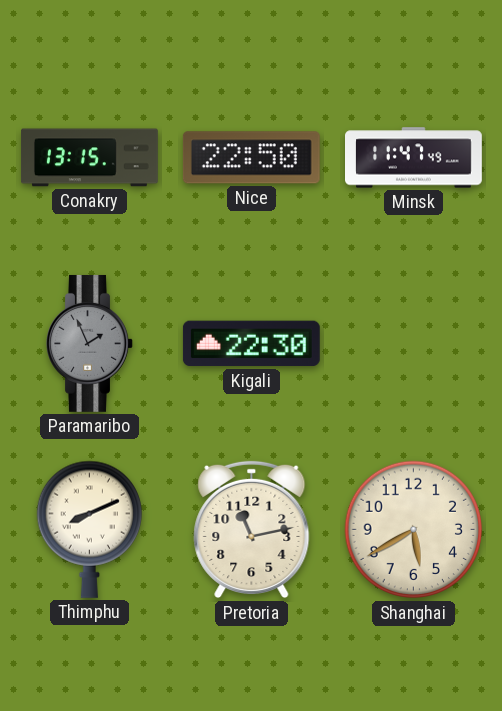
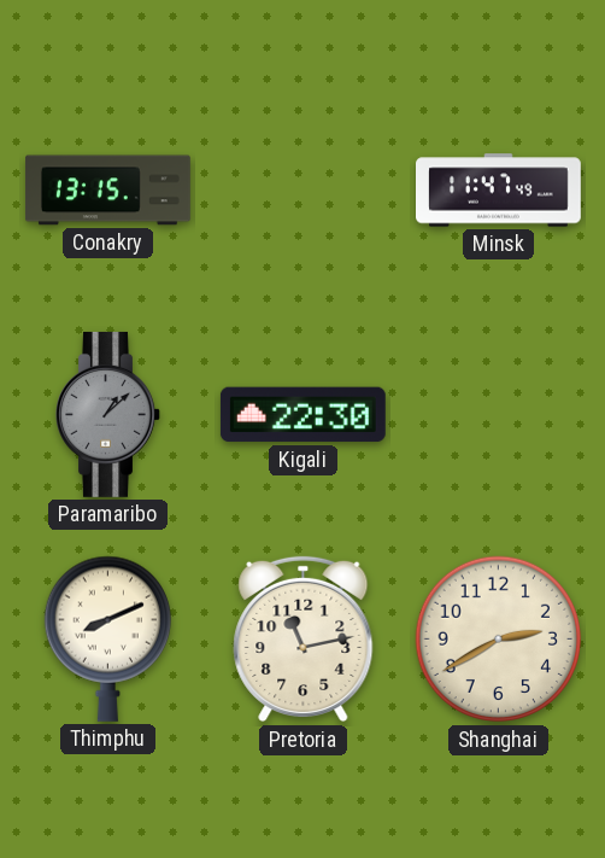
Nice: 22:50 -> none (251, 158)
Paramaribo: 1:56 -> 1:08 (108, 414)
Shanghai: 5:40 -> 2:40 (499, 640)
